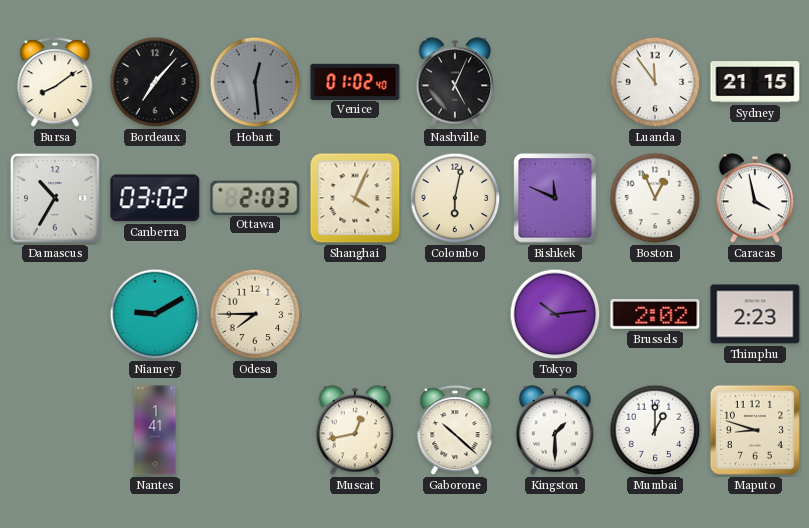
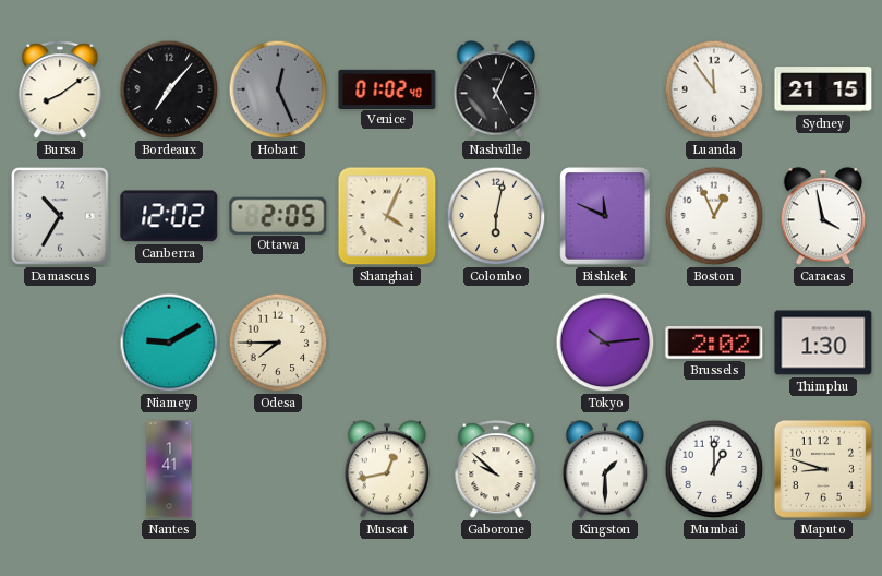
Hobart: 12:29 -> 12:26 (278, 89)
Canberra: 03:02 -> 12:02 (169, 216)
Ottawa: 2:03 -> 2:05 (278, 215)
Thimphu: 2:23 -> 1:30 (823, 343)
Gaborone: 10:22 -> 9:52 (496, 470)
